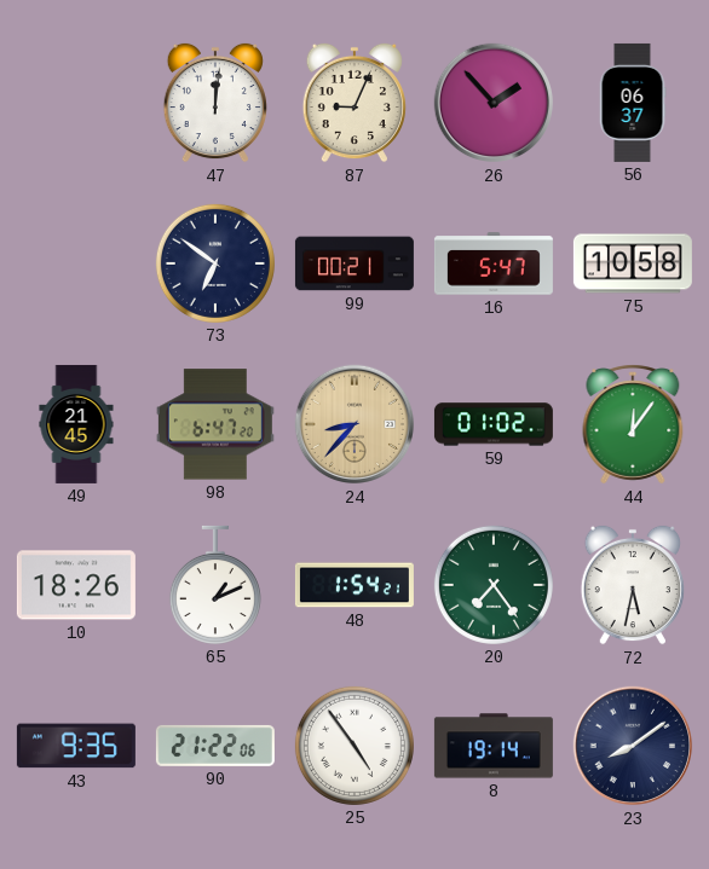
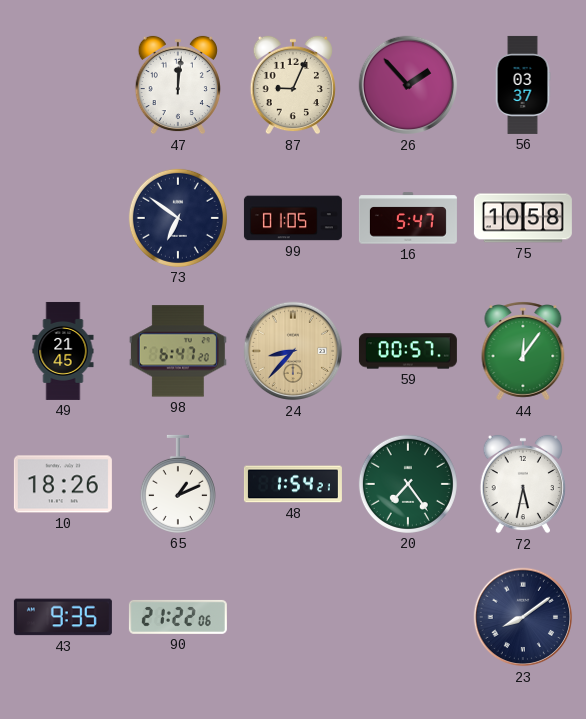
56: 06:37 -> 03:37 (523, 85)
99: 00:21 -> 01:05 (293, 218)
59: 01:02 -> 00:57 (408, 351)
25: 4:54 -> none (354, 746)
8: 19:14 -> none (494, 746)
